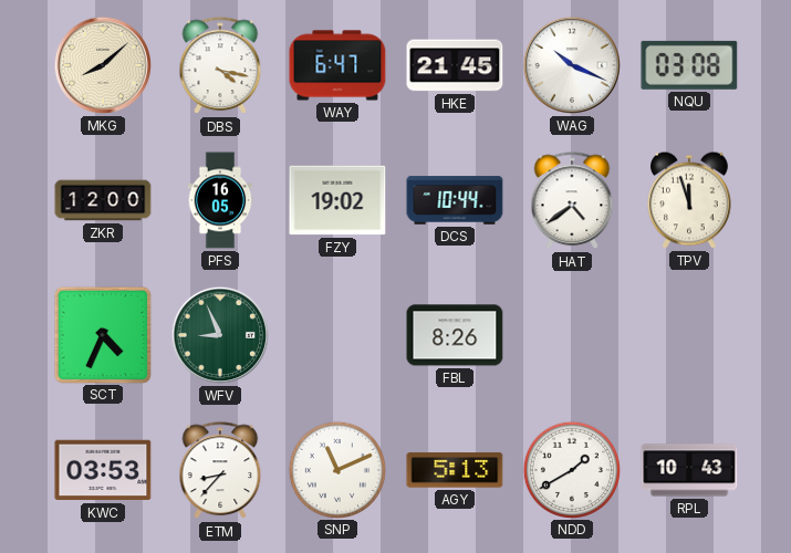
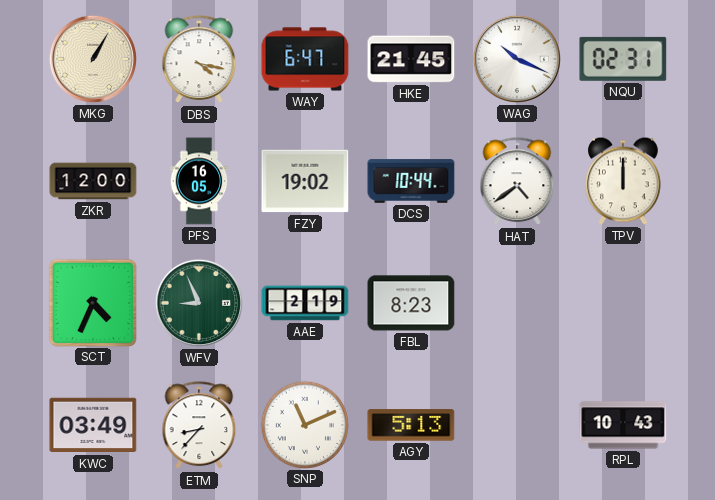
MKG: 8:08 -> 1:05 (93, 59)
NQU: 03:08 -> 02:31 (623, 59)
TPV: 11:57 -> 12:00 (623, 181)
AAE: none -> 2:19 (305, 303)
FBL: 8:26 -> 8:23 (411, 303)
KWC: 03:53 -> 03:49 (93, 425)
NDD: 1:40 -> none (571, 469)
